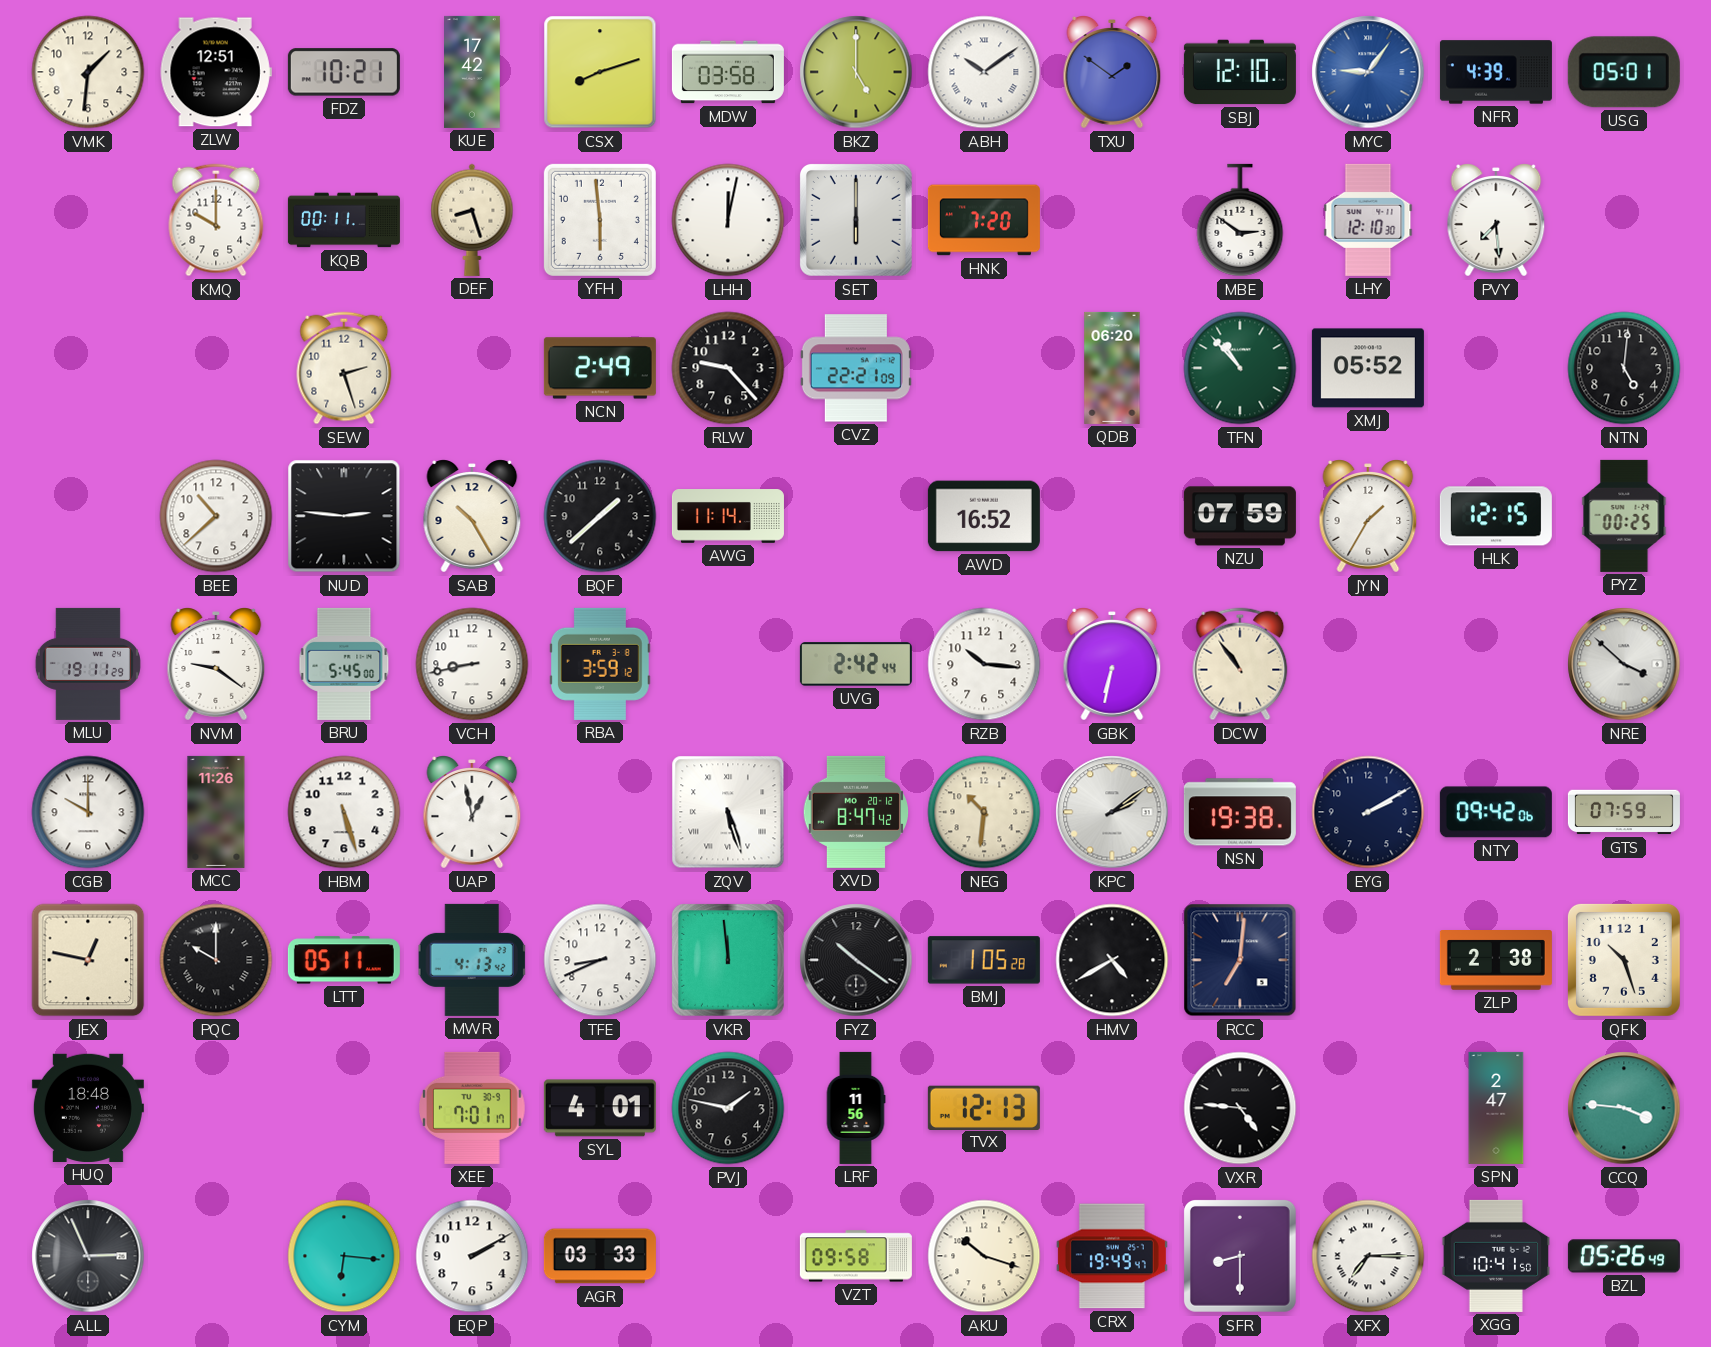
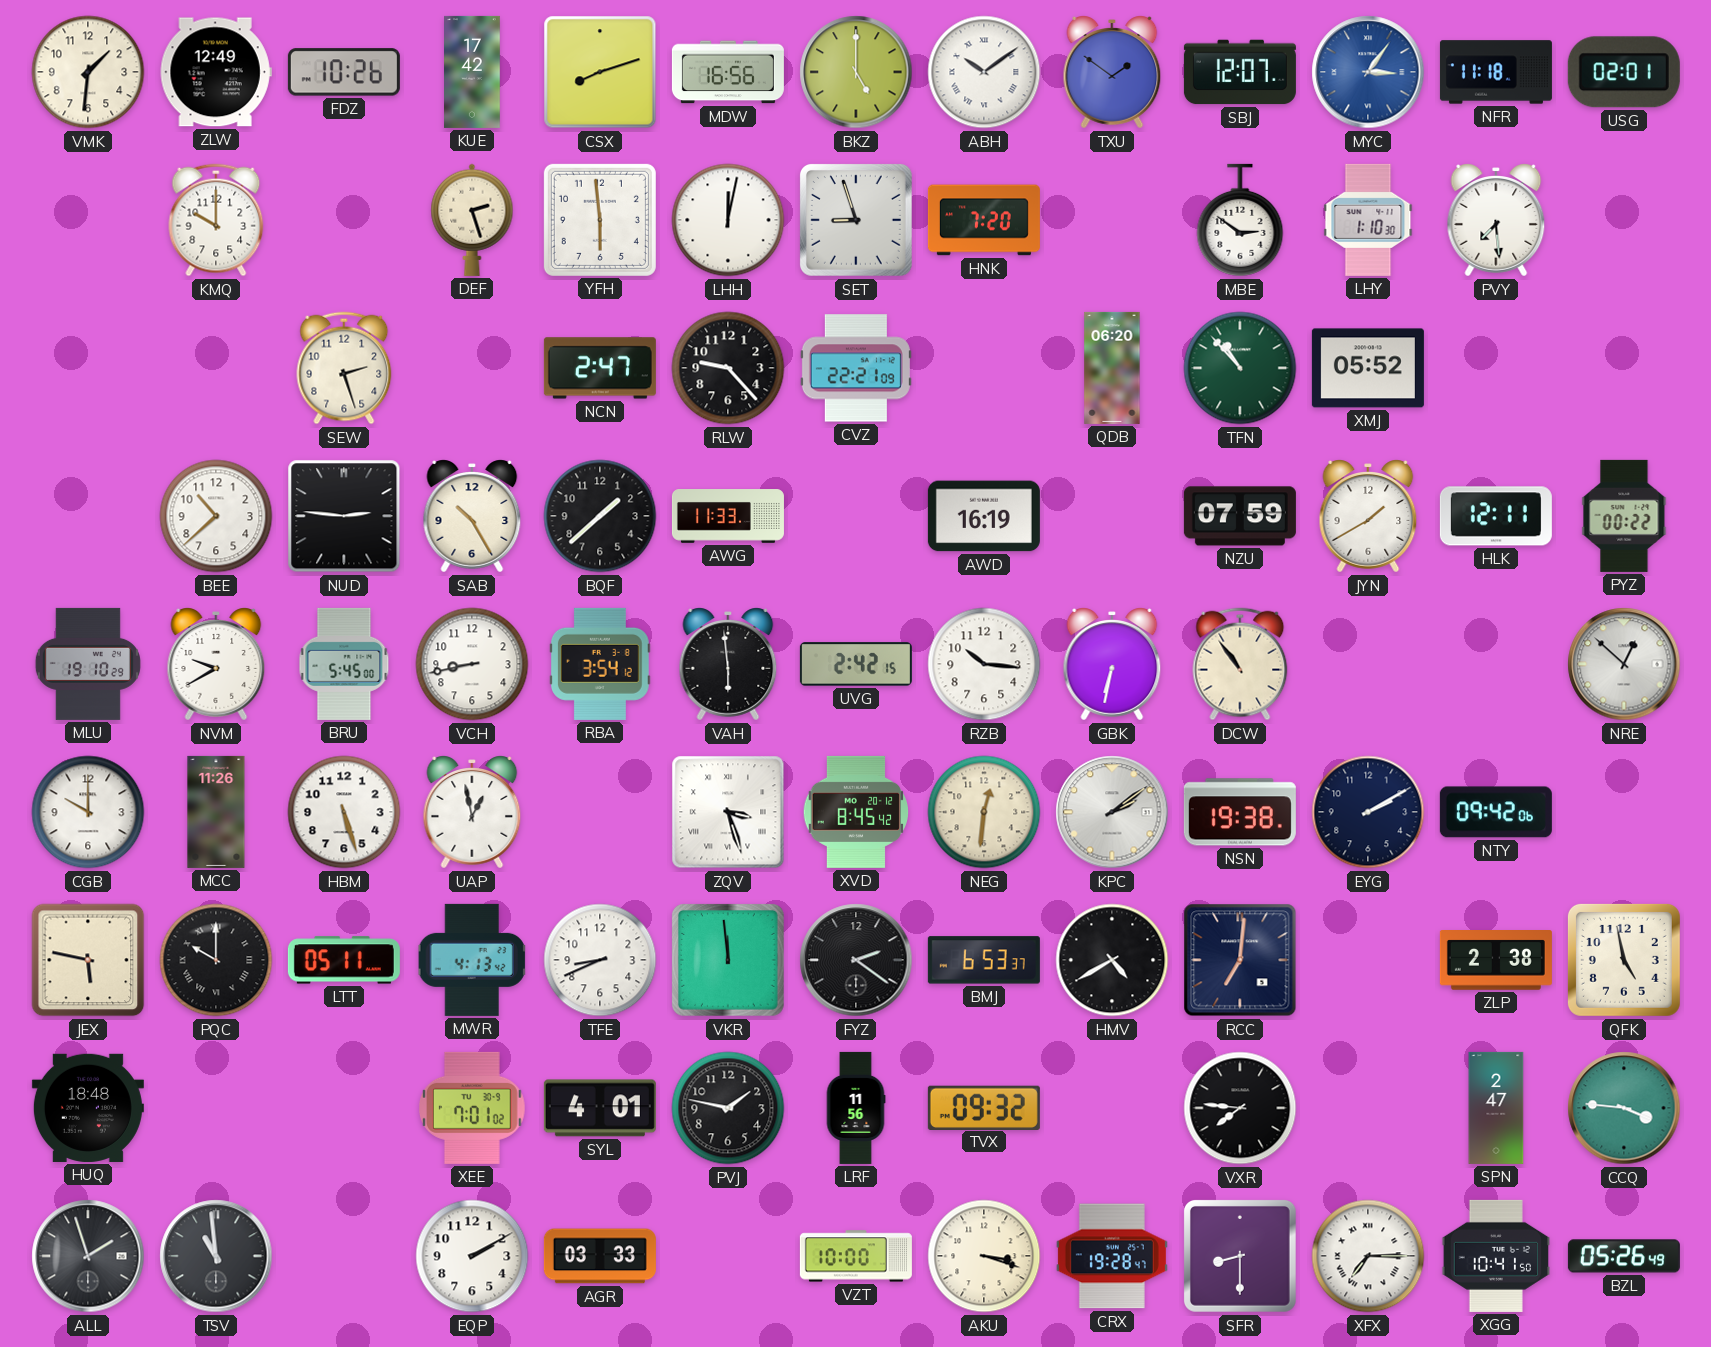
ZLW: 12:51 -> 12:49 (216, 72)
FDZ: 10:21 -> 10:26 (344, 72)
MDW: 03:58 -> 16:56 (728, 72)
SBJ: 12:10 -> 12:07 (1240, 72)
MYC: 9:06 -> 3:06 (1368, 72)
NFR: 4:39 -> 11:18 (1496, 72)
USG: 05:01 -> 02:01 (1624, 72)
KQB: 00:11 -> none (344, 220)
DEF: 8:27 -> 2:27 (472, 220)
SET: 6:00 -> 8:57 (856, 220)
LHY: 12:10 -> 1:10 (1368, 220)
NCN: 2:49 -> 2:47 (600, 368)
NTN: 5:01 -> none (1624, 368)
AWG: 11:14 -> 11:33 (728, 516)
AWD: 16:52 -> 16:19 (984, 516)
JYN: 1:35 -> 1:40 (1368, 516)
HLK: 12:15 -> 12:11 (1496, 516)
PYZ: 00:25 -> 00:22 (1624, 516)
MLU: 19:11 -> 19:10 (88, 664)
NVM: 9:21 -> 9:40 (216, 664)
RBA: 3:59 -> 3:54 (600, 664)
VAH: none -> 5:59 (728, 664)
UVG: 2:42:44 -> 2:42:15 (856, 664)
NRE: 3:52 -> 12:52 (1624, 664)
ZQV: 5:27 -> 3:27 (728, 812)
XVD: 8:47 -> 8:45 (855, 812)
NEG: 10:31 -> 12:31 (984, 812)
GTS: 07:59 -> none (1624, 812)
JEX: 12:47 -> 5:47 (88, 960)
FYZ: 10:21 -> 2:21 (856, 960)
BMJ: 1:05 -> 6:53 (984, 960)
QFK: 10:27 -> 4:58 (1624, 960)
XEE: 7:01:17 -> 7:01:02 (473, 1108)
TVX: 12:13 -> 09:32 (984, 1107)
VXR: 4:46 -> 7:46 (1240, 1108)
ALL: 2:56 -> 1:57 (88, 1256)
TSV: none -> 10:59 (216, 1256)
CYM: 6:16 -> none (344, 1256)
VZT: 09:58 -> 10:00 (856, 1256)
AKU: 10:18 -> 3:18 (984, 1256)
CRX: 19:49 -> 19:28 (1112, 1256)
